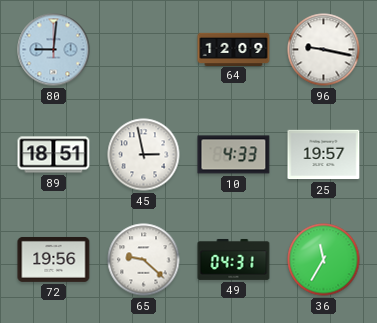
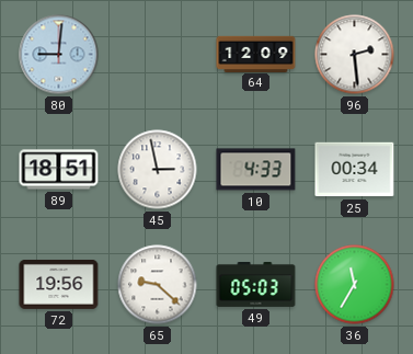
96: 9:17 -> 2:29 (355, 55)
25: 19:57 -> 00:34 (355, 170)
49: 04:31 -> 05:03 (256, 284)
